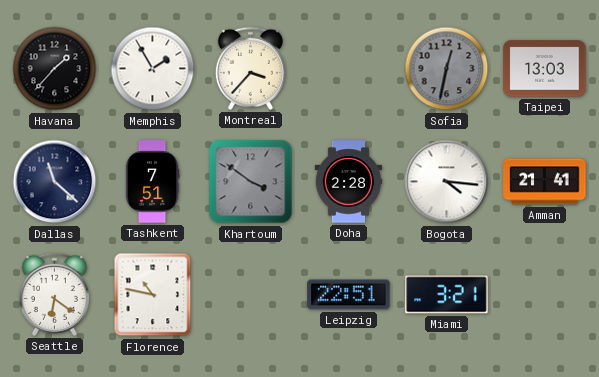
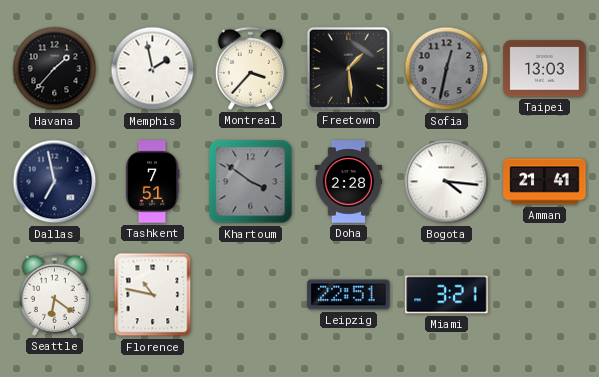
Memphis: 1:55 -> 1:58 (153, 69)
Freetown: none -> 1:29 (348, 68)
Dallas: 11:22 -> 6:58 (55, 182)
